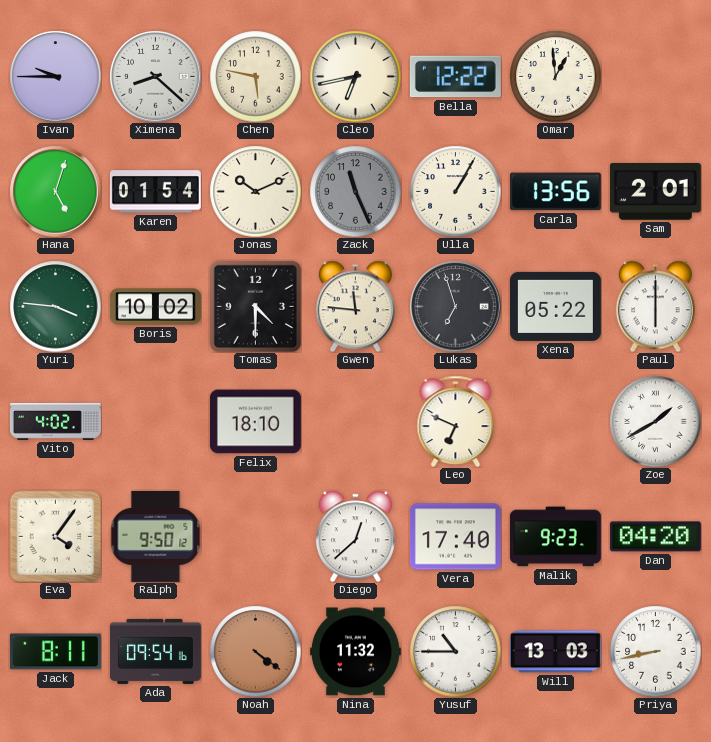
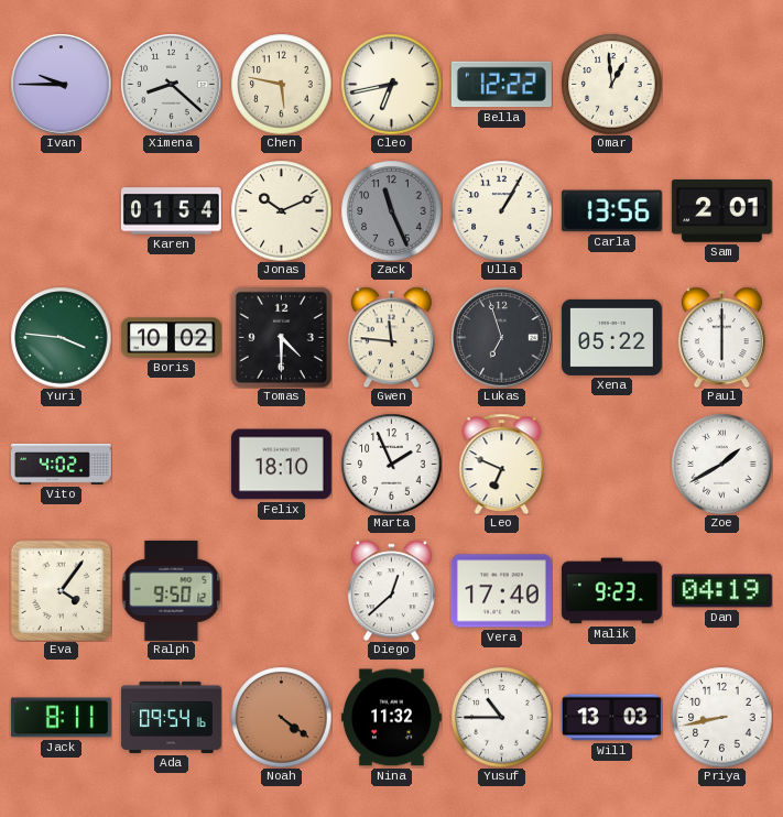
Hana: 5:03 -> none (55, 191)
Marta: none -> 1:56 (391, 464)
Dan: 04:20 -> 04:19 (721, 591)
